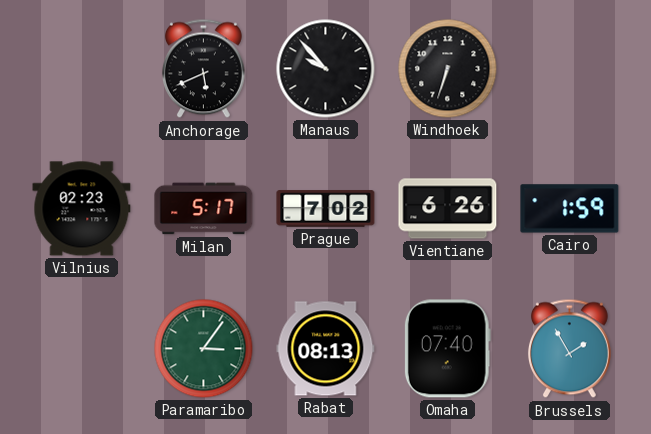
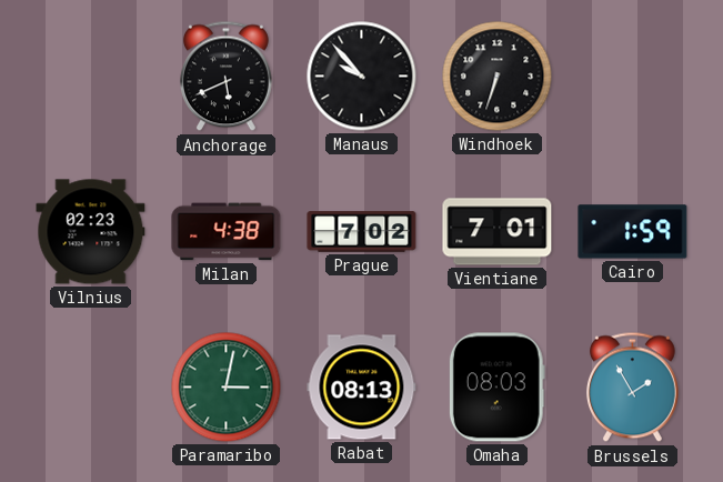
Milan: 5:17 -> 4:38 (227, 232)
Vientiane: 6:26 -> 7:01 (498, 232)
Paramaribo: 3:06 -> 3:02 (227, 388)
Omaha: 07:40 -> 08:03 (496, 388)
